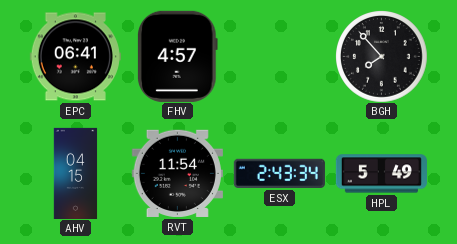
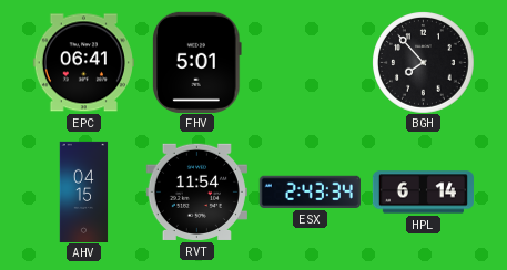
FHV: 4:57 -> 5:01 (196, 62)
HPL: 5:49 -> 6:14 (423, 193)
